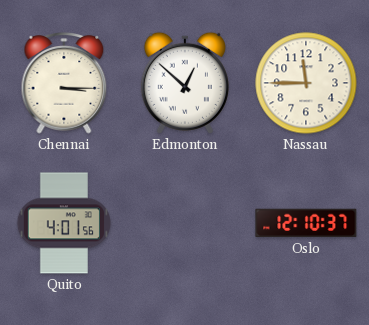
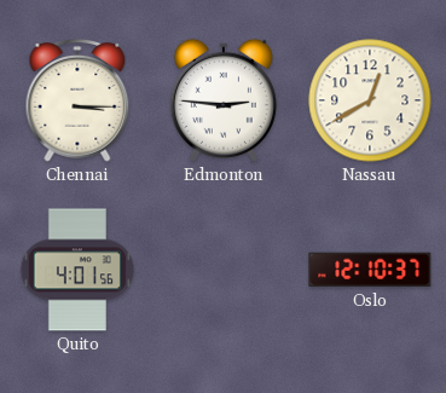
Edmonton: 12:52 -> 2:46 (224, 100)
Nassau: 11:45 -> 12:40 (370, 100)
